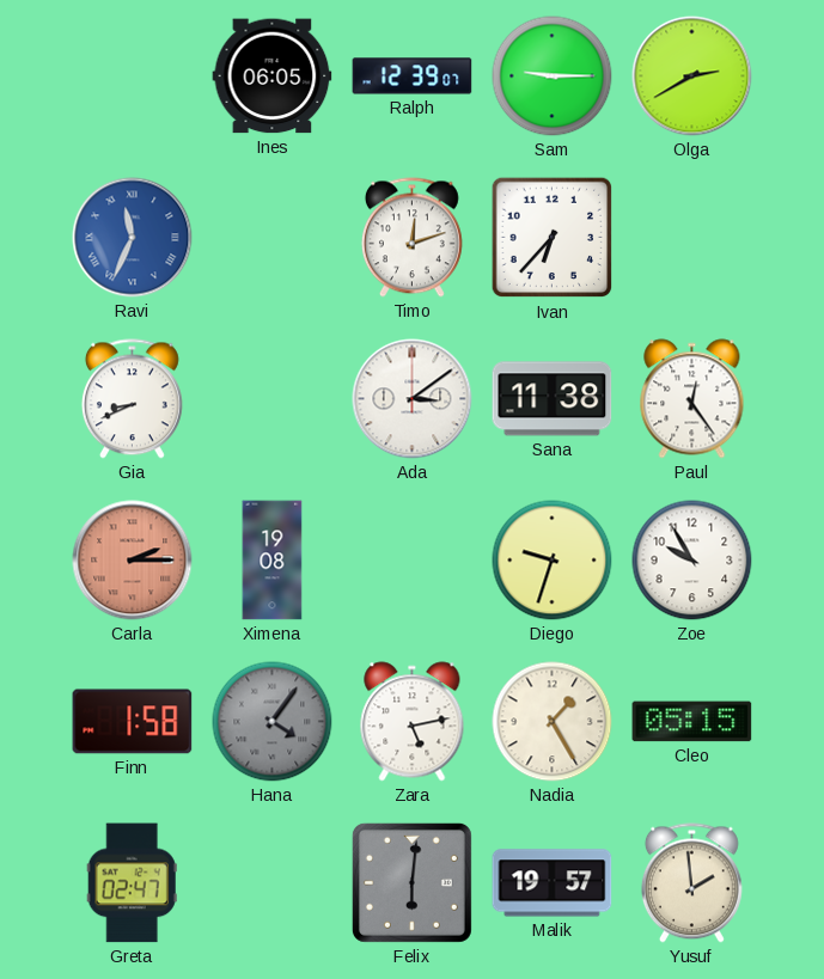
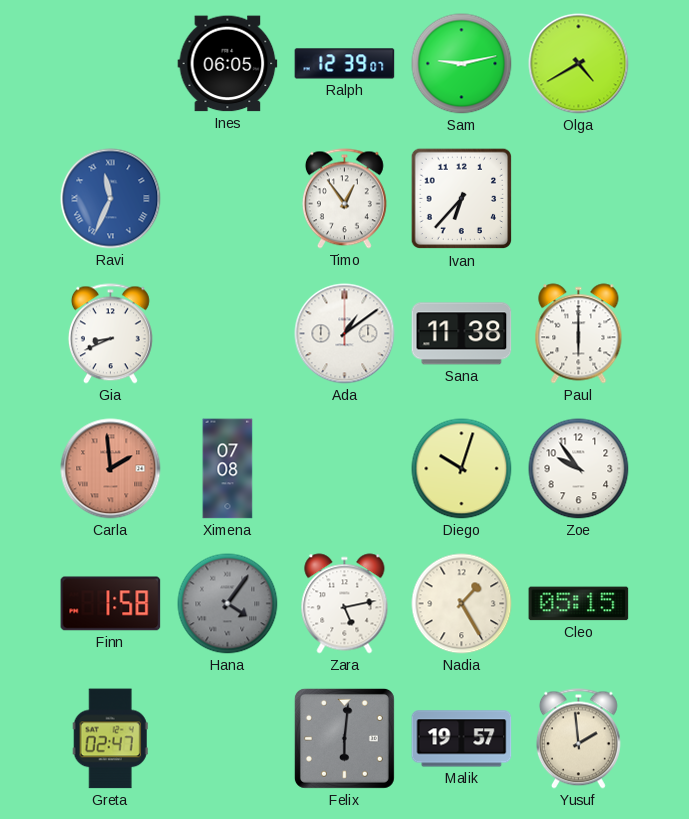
Sam: 9:15 -> 9:13 (462, 64)
Olga: 2:40 -> 4:40 (579, 64)
Timo: 12:12 -> 12:54 (344, 199)
Ada: 3:09 -> 1:09 (345, 334)
Paul: 12:24 -> 6:00 (579, 334)
Carla: 2:15 -> 1:59 (111, 469)
Ximena: 19:08 -> 07:08 (228, 469)
Diego: 9:33 -> 10:03 (462, 469)
Zoe: 9:55 -> 9:54 (579, 469)
